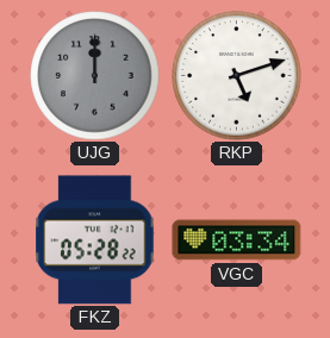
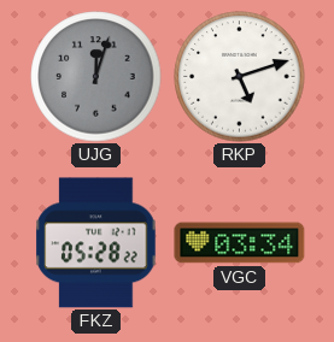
UJG: 12:00 -> 12:03 (96, 77)
